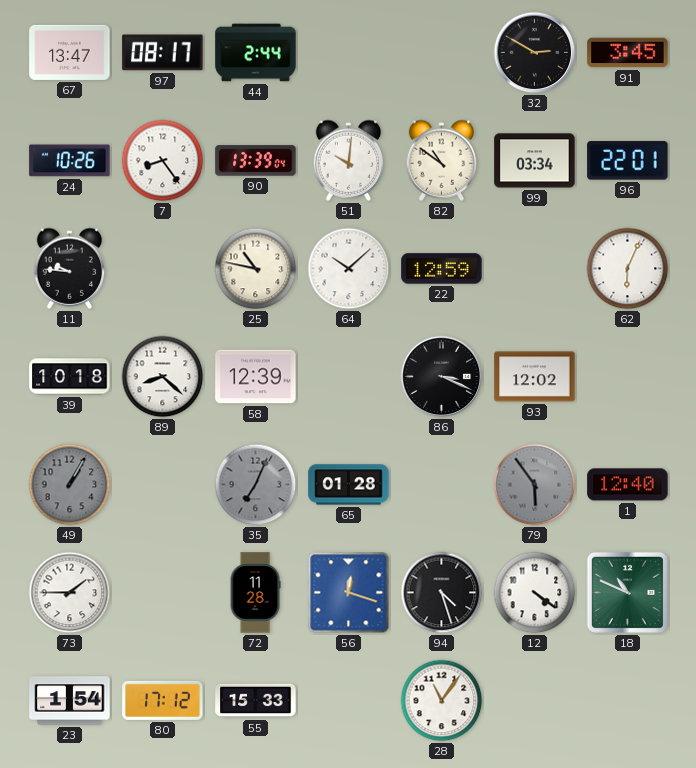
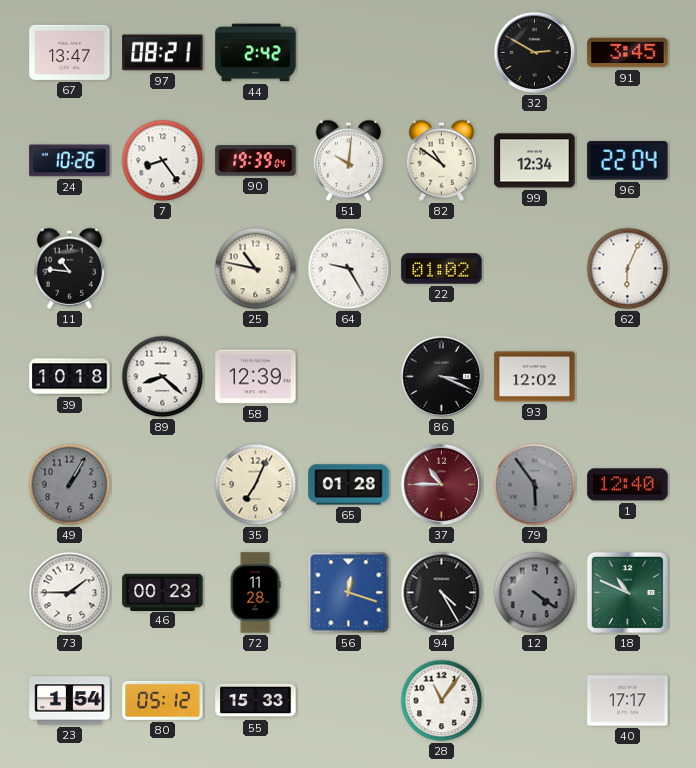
97: 08:17 -> 08:21 (163, 53)
44: 2:44 -> 2:42 (256, 53)
90: 13:39 -> 19:39 (256, 161)
99: 03:34 -> 12:34 (535, 161)
96: 22:01 -> 22:04 (628, 161)
11: 9:46 -> 10:46 (70, 268)
64: 10:08 -> 9:25 (349, 269)
22: 12:59 -> 01:02 (442, 269)
35 dial: grey -> cream (256, 485)
37: none -> 10:45 (442, 485)
46: none -> 00:23 (163, 592)
94: 4:27 -> 4:25 (442, 593)
12 dial: white -> grey (535, 593)
80: 17:12 -> 05:12 (163, 700)
40: none -> 17:17 (628, 701)
